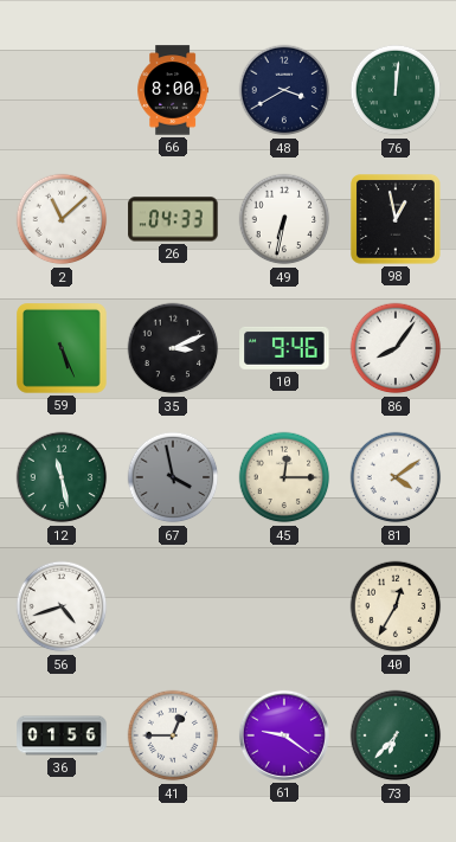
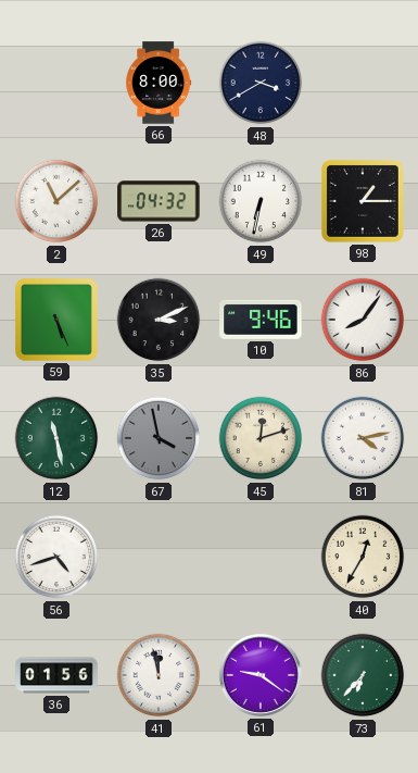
76: 12:01 -> none (396, 90)
26: 04:33 -> 04:32 (159, 201)
98: 12:58 -> 1:15 (364, 202)
45: 12:15 -> 12:12 (261, 438)
81: 4:09 -> 4:13 (363, 438)
41: 12:45 -> 11:58 (159, 675)
